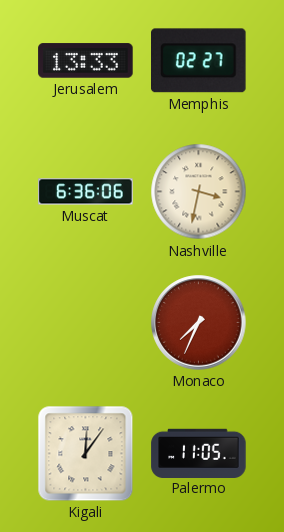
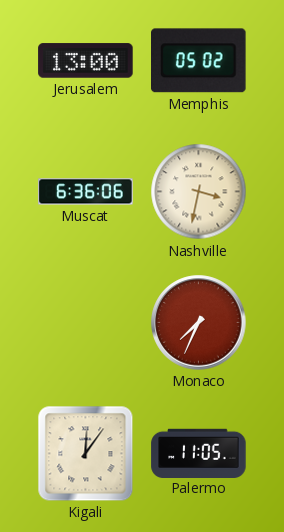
Jerusalem: 13:33 -> 13:00 (86, 61)
Memphis: 02:27 -> 05:02 (199, 61)
